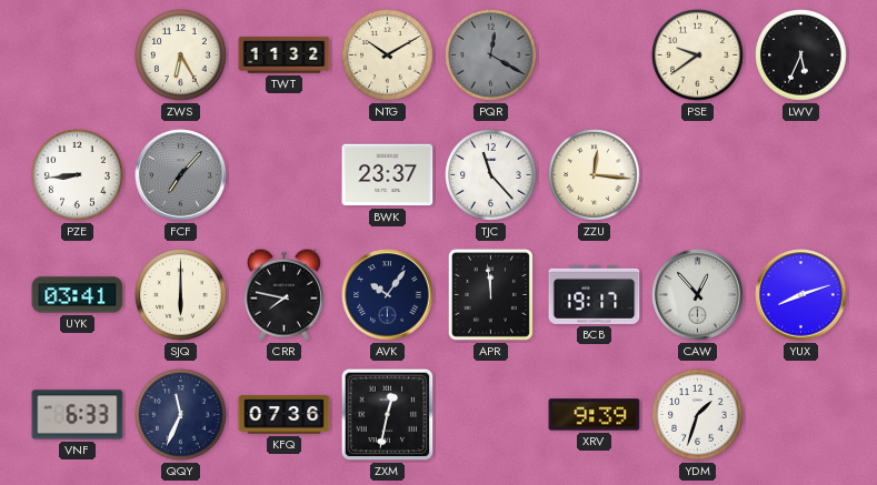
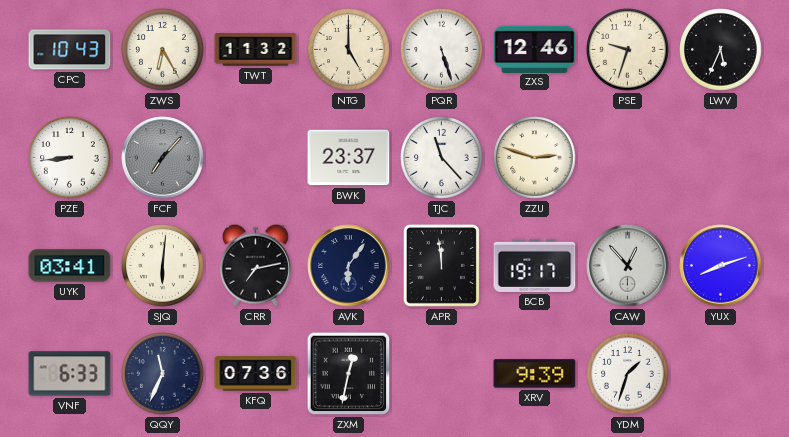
CPC: none -> 10:43 (70, 50)
NTG: 10:10 -> 5:00 (349, 50)
PQR: 12:20 -> 5:27 (442, 50)
PQR dial: grey -> white (442, 50)
ZXS: none -> 12:46 (535, 49)
PSE: 9:39 -> 9:33 (628, 50)
ZZU: 12:16 -> 2:48 (535, 158)
SJQ: 6:00 -> 6:01 (163, 266)
CRR: 7:47 -> 7:13 (255, 265)
AVK: 10:06 -> 6:06 (349, 266)
